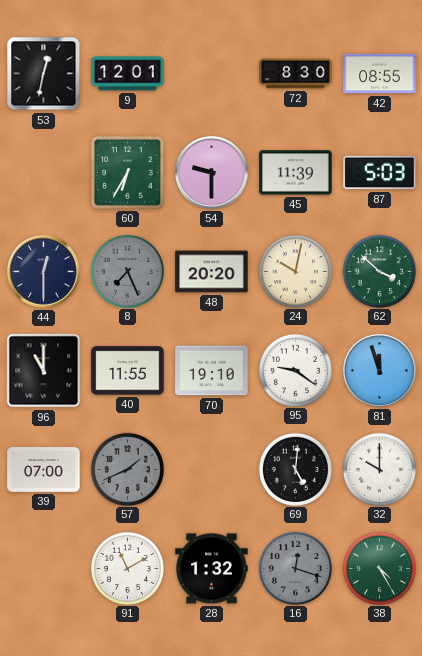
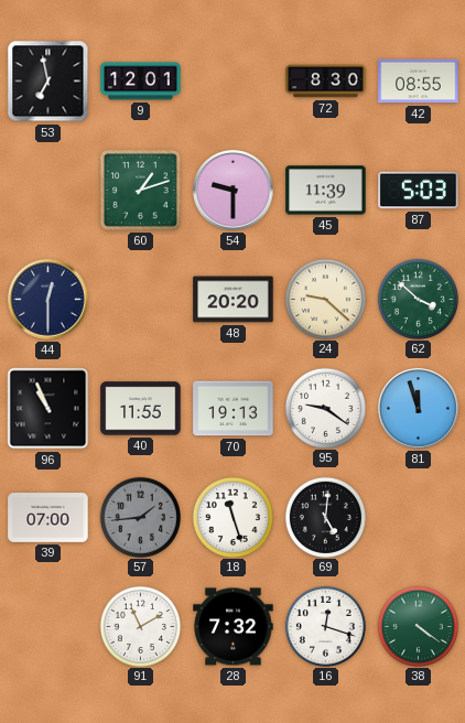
53: 12:32 -> 6:58 (48, 82)
60: 6:35 -> 1:12 (140, 190)
8: 7:26 -> none (127, 271)
24: 10:02 -> 9:22 (325, 299)
96: 11:00 -> 10:56 (48, 409)
70: 19:10 -> 19:13 (234, 409)
57: 1:41 -> 1:44 (140, 517)
18: none -> 11:27 (233, 517)
32: 10:00 -> none (379, 469)
28: 1:32 -> 7:32 (234, 627)
16 dial: grey -> white (325, 626)
38: 4:25 -> 4:21 (418, 626)
